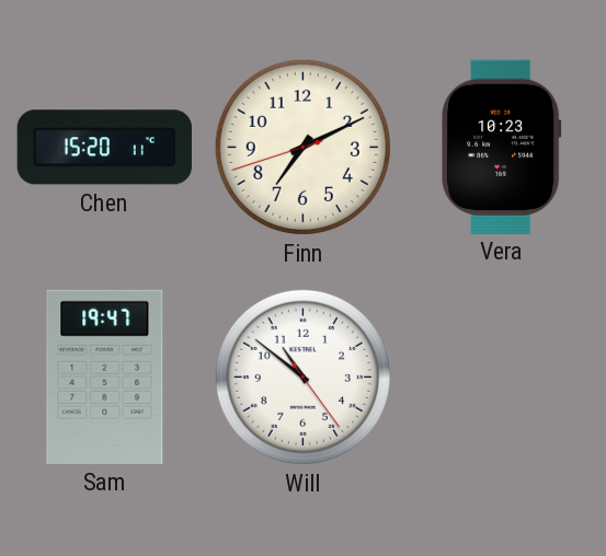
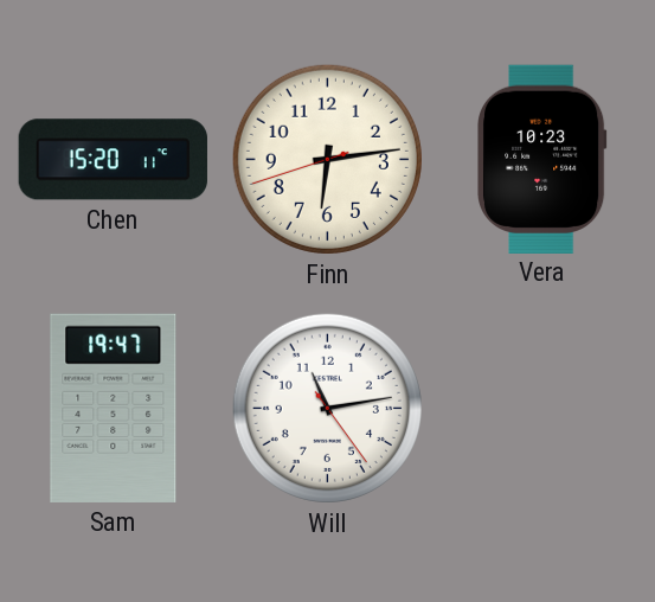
Finn: 7:10 -> 6:13 (327, 159)
Will: 10:51 -> 11:13 (327, 408)
